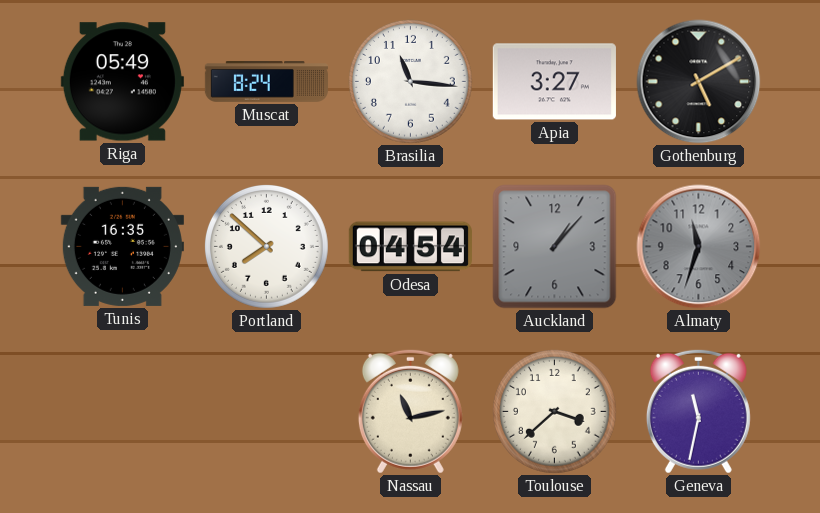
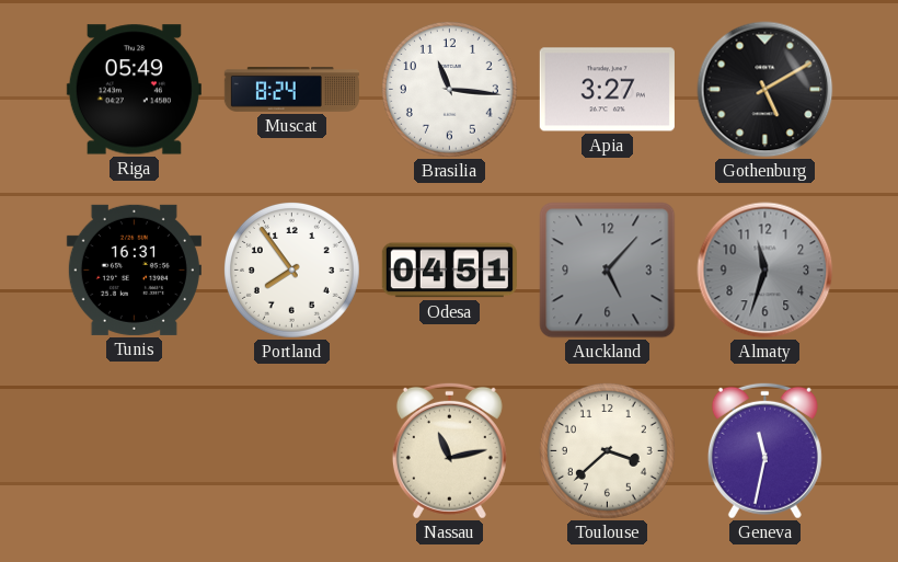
Tunis: 16:35 -> 16:31 (134, 269)
Portland: 7:52 -> 7:54 (291, 269)
Odesa: 04:54 -> 04:51 (449, 271)
Auckland: 1:07 -> 5:07 (608, 271)
